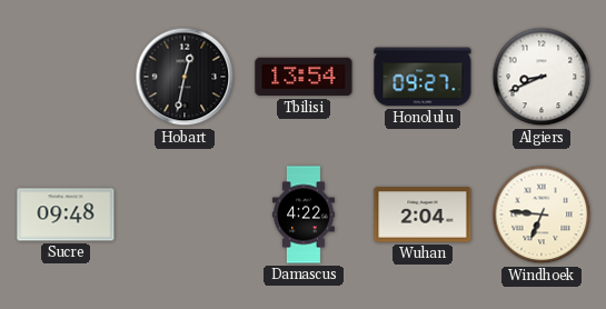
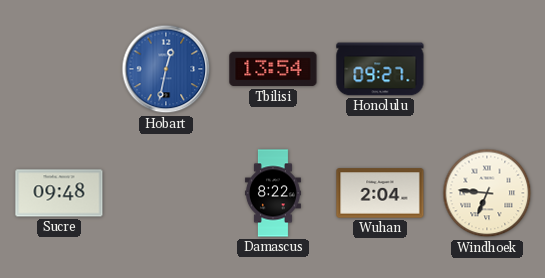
Hobart dial: black -> blue (166, 69)
Algiers: 8:41 -> none (542, 77)
Damascus: 4:22 -> 8:22 (273, 193)
